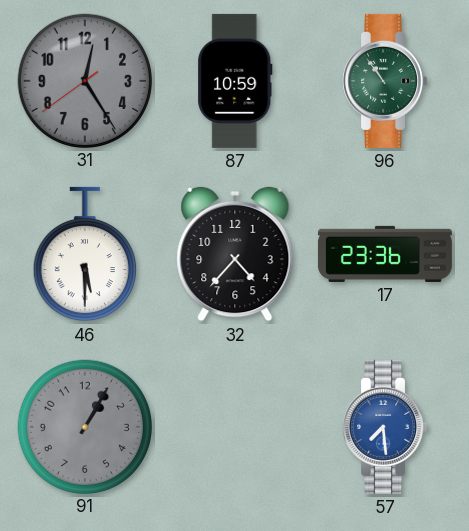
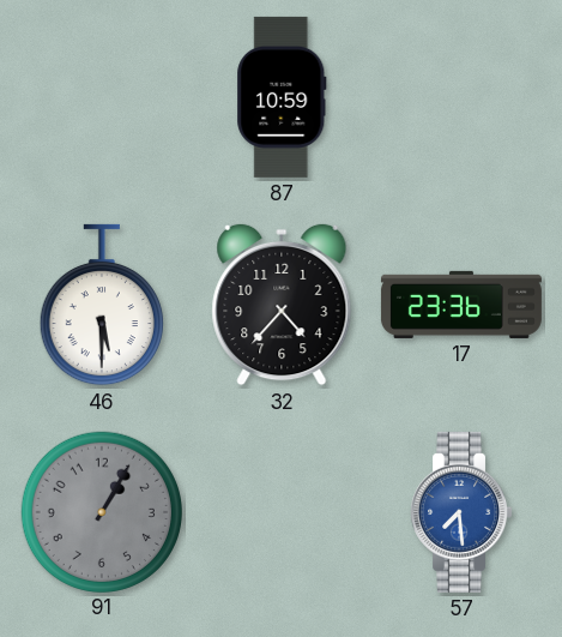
31: 12:24 -> none (84, 80)
96: 10:54 -> none (385, 81)
